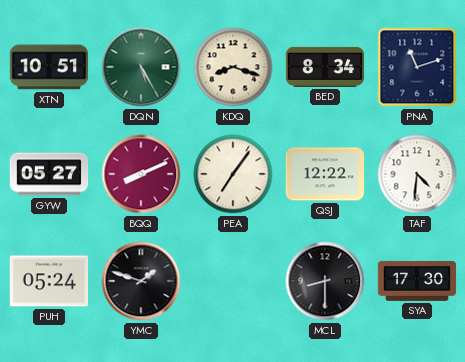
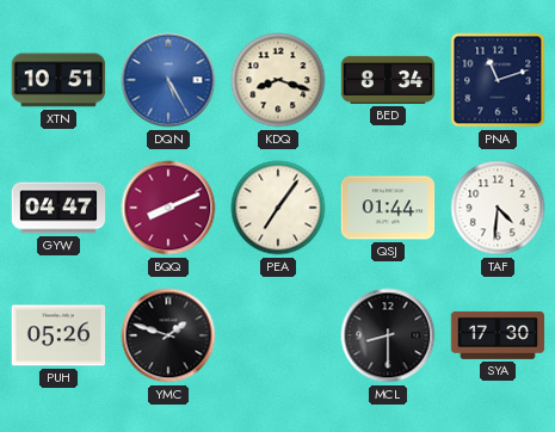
DQN dial: green -> blue (168, 80)
GYW: 05:27 -> 04:47 (58, 208)
QSJ: 12:22 -> 01:44 (388, 208)
PUH: 05:24 -> 05:26 (58, 335)
